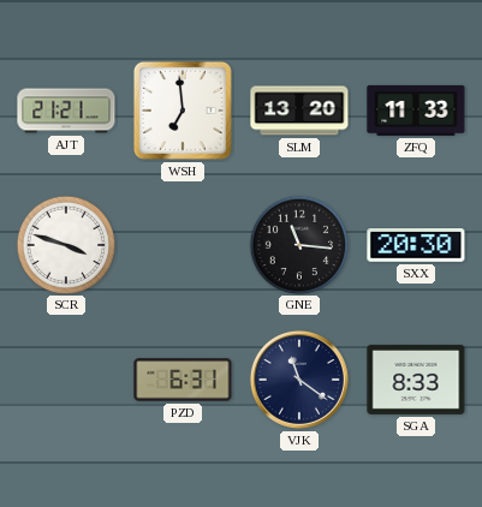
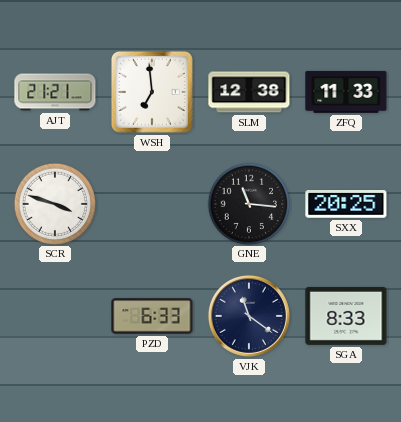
SLM: 13:20 -> 12:38 (249, 92)
SXX: 20:30 -> 20:25 (346, 205)
PZD: 6:31 -> 6:33 (152, 316)
